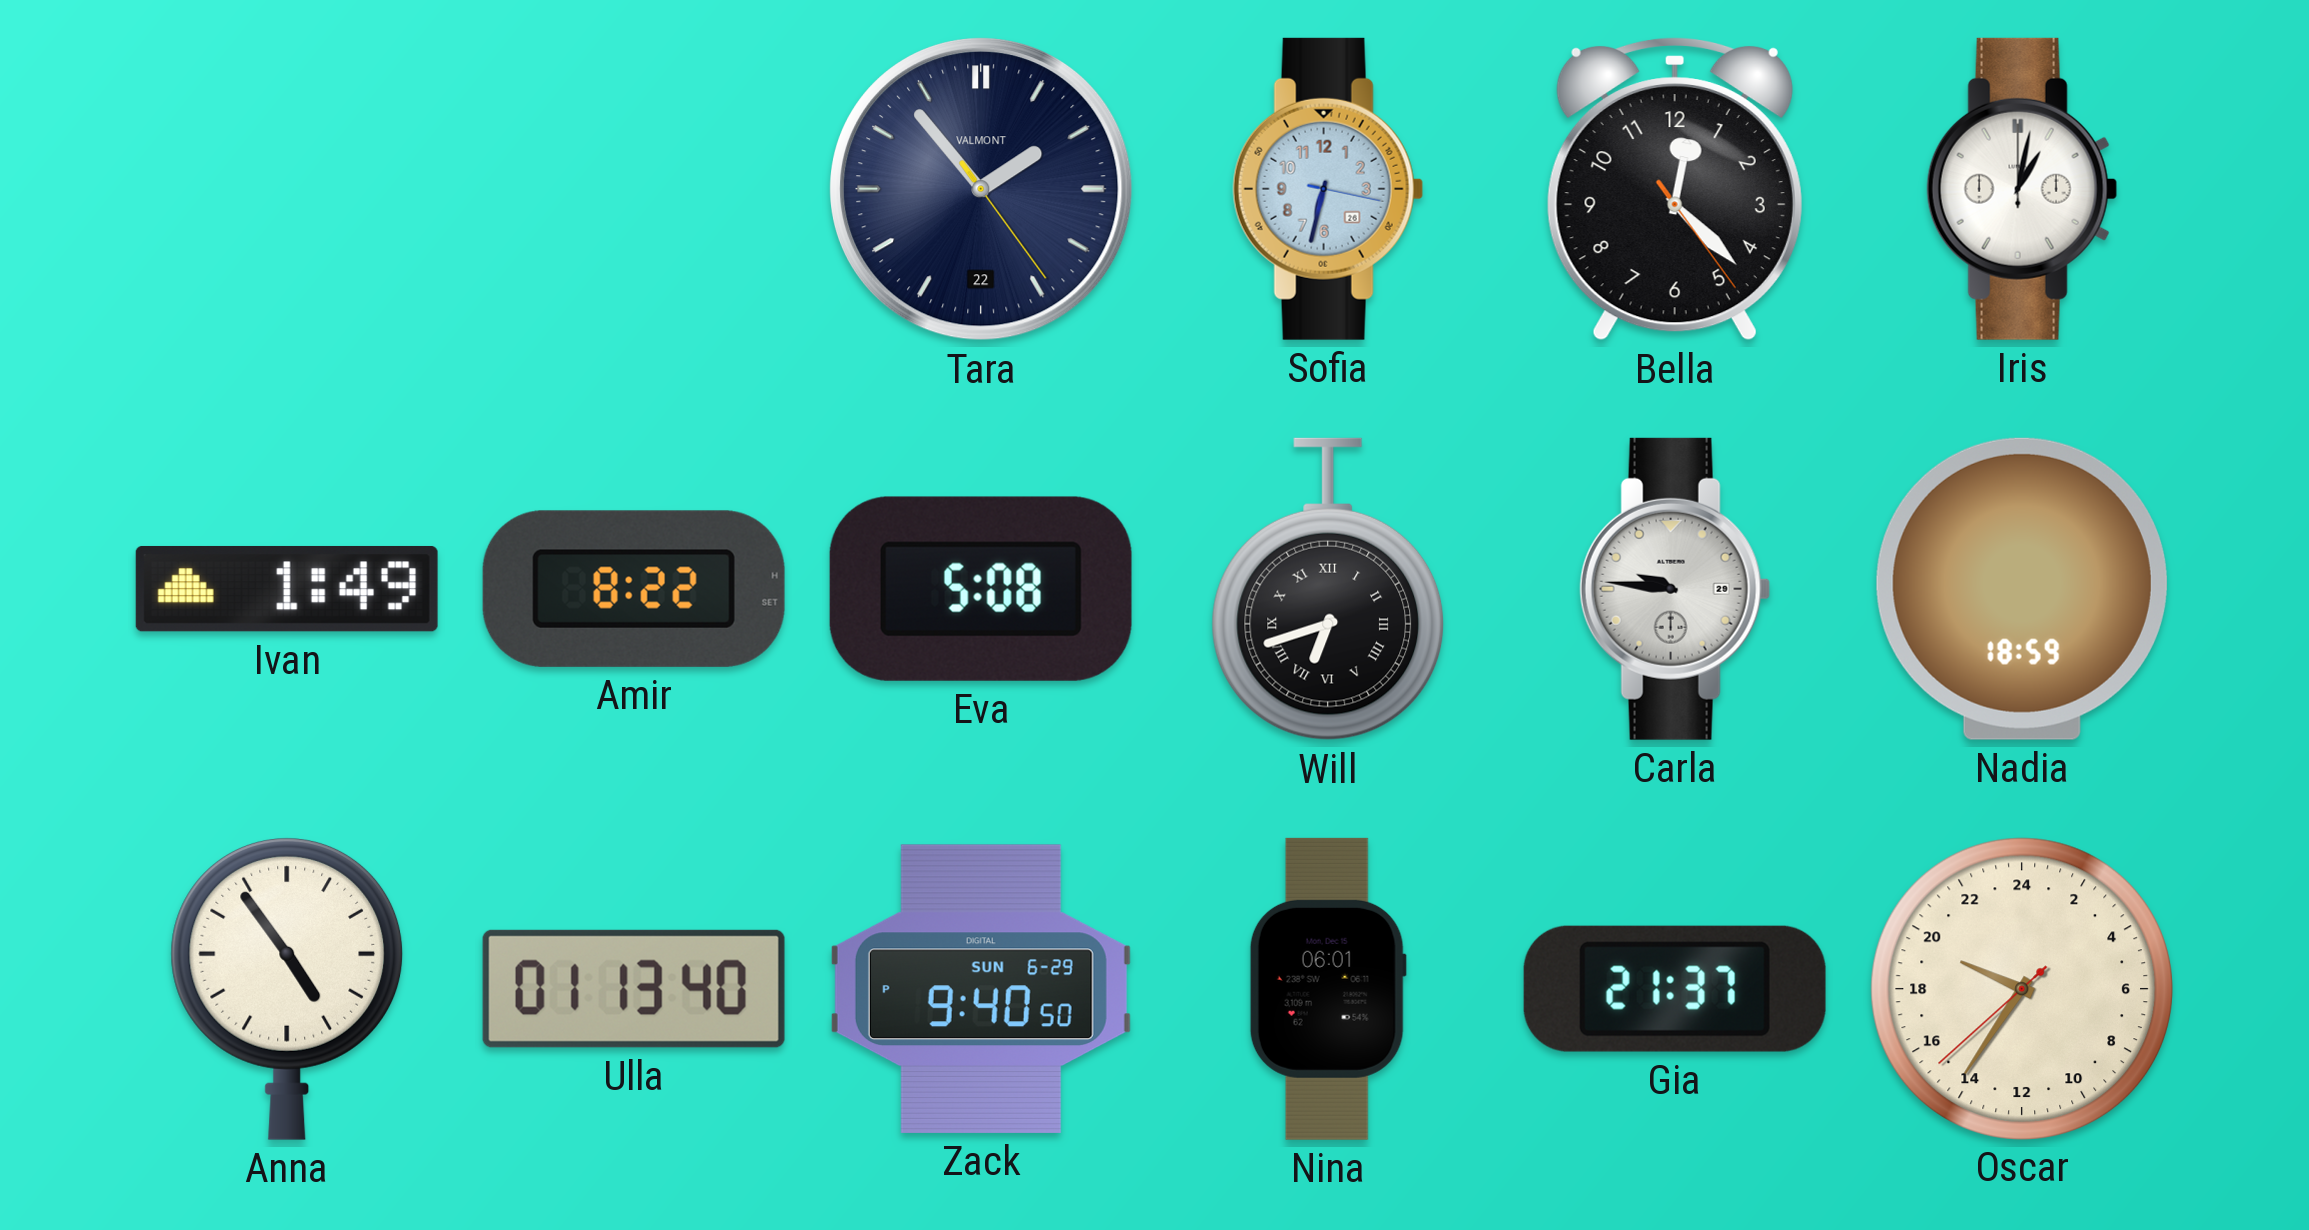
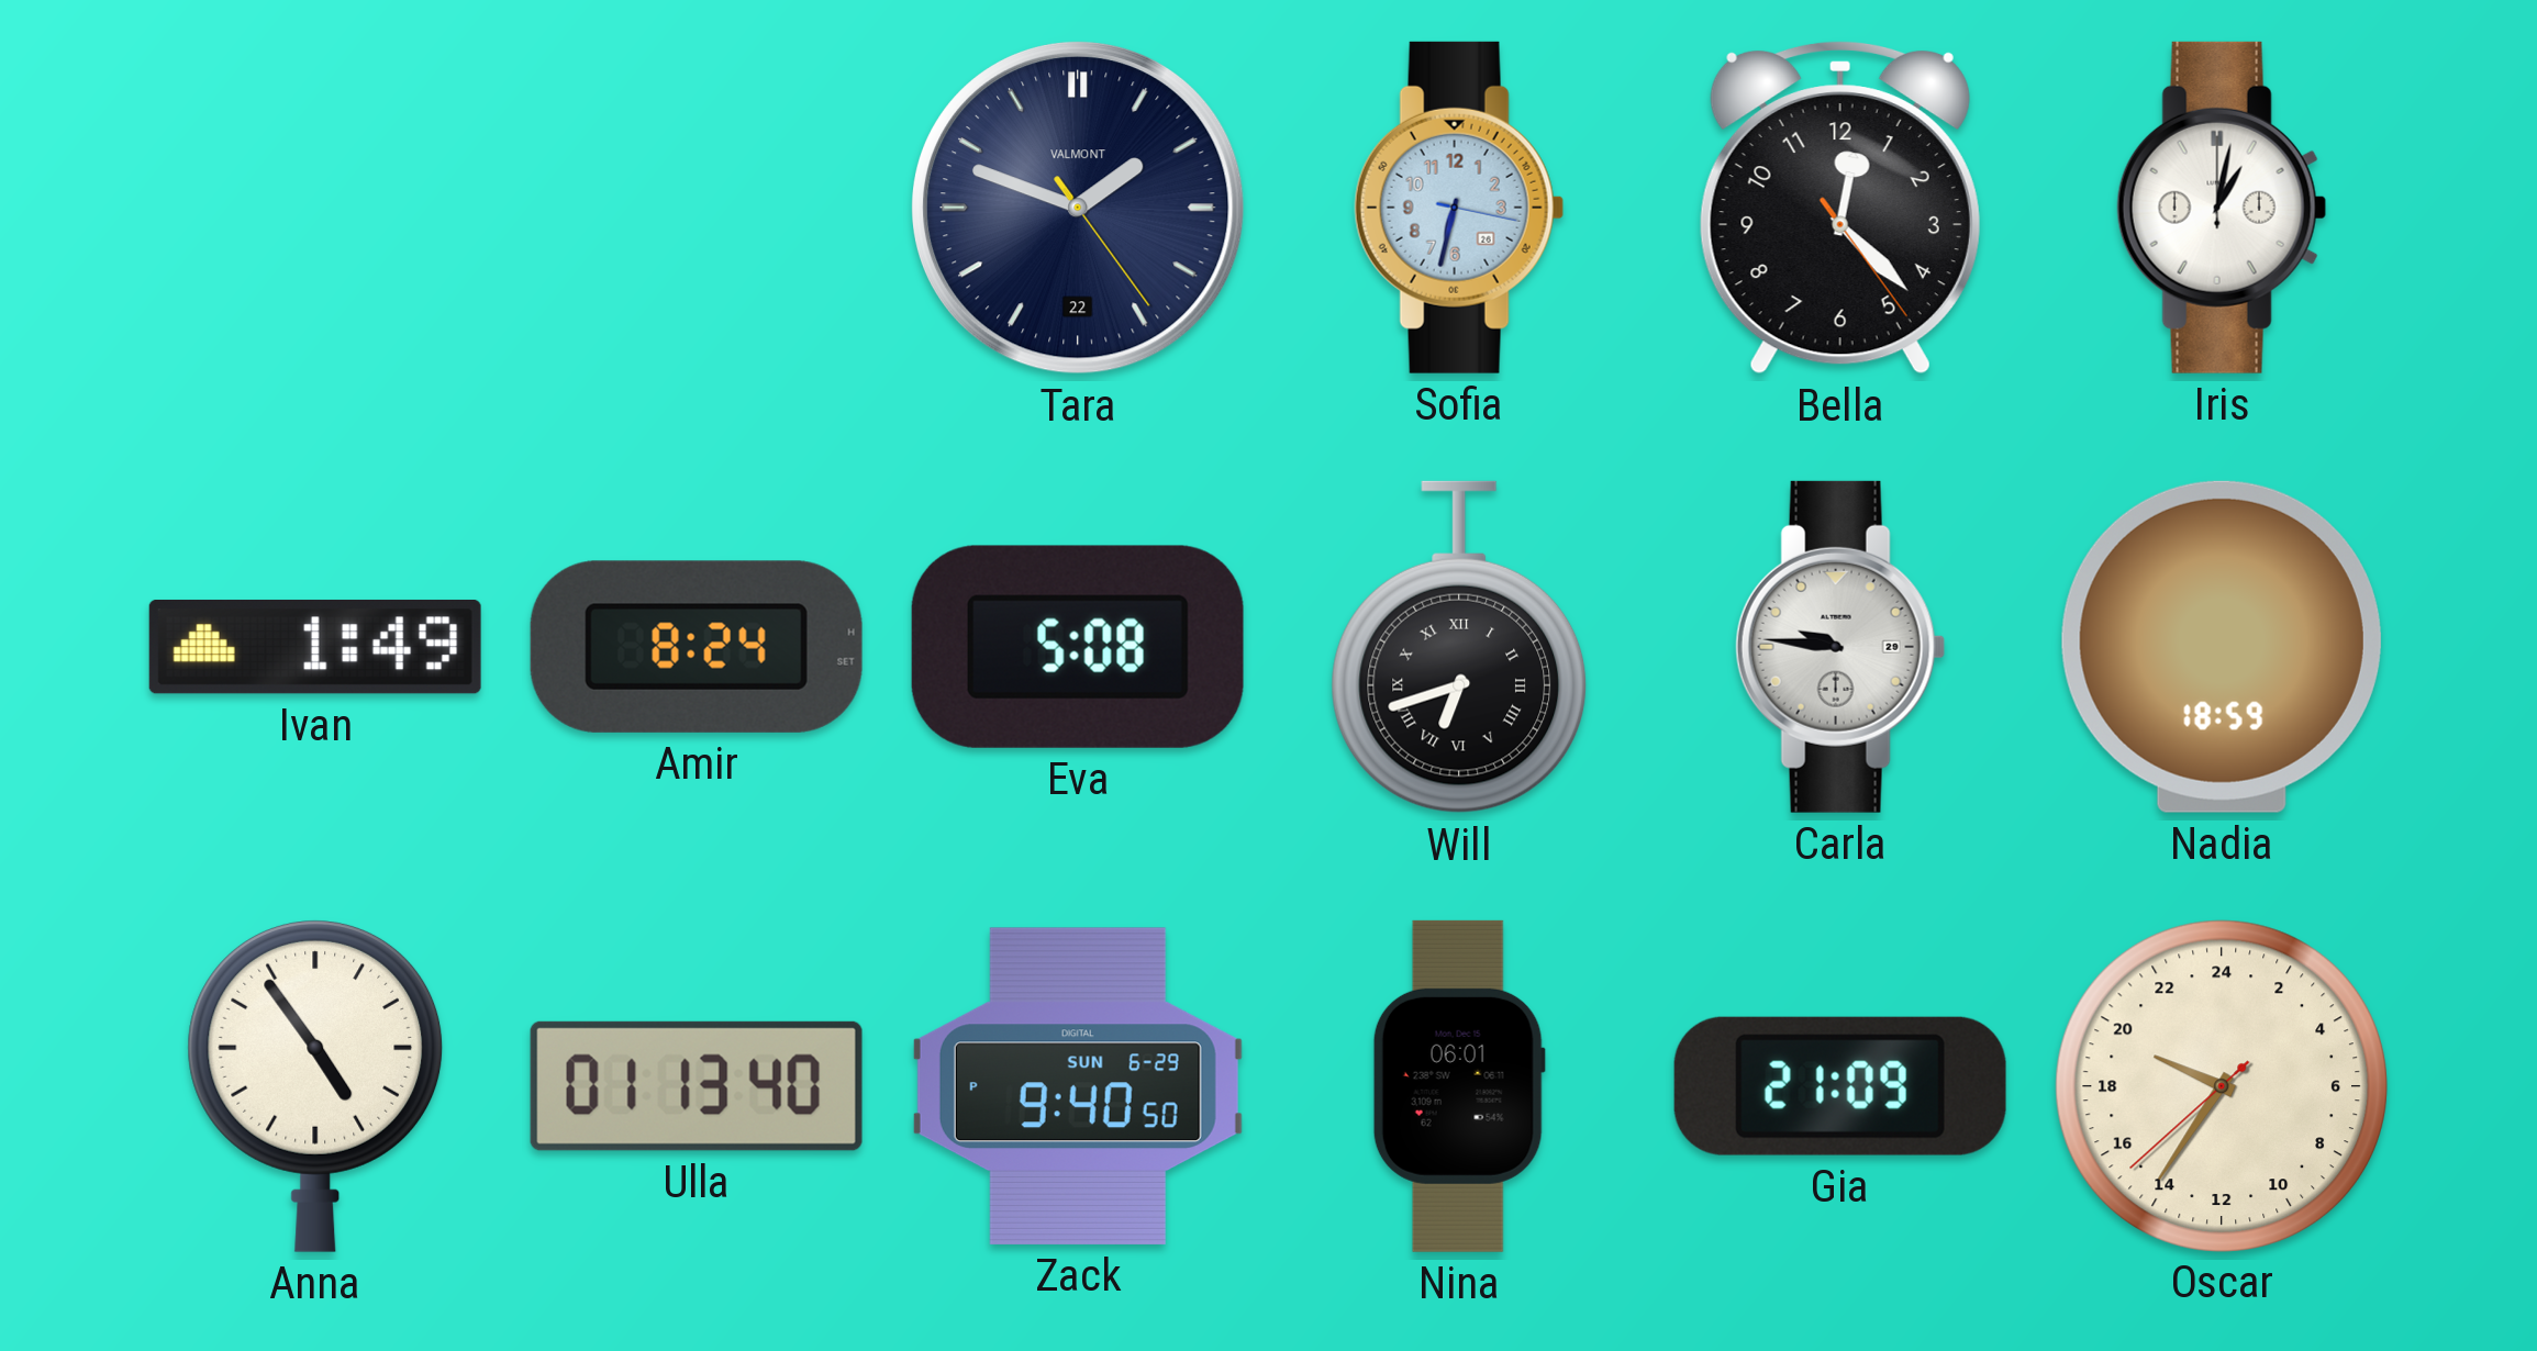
Tara: 1:53 -> 1:48 (1079, 209)
Amir: 8:22 -> 8:24 (697, 647)
Gia: 21:37 -> 21:09 (1840, 1086)
